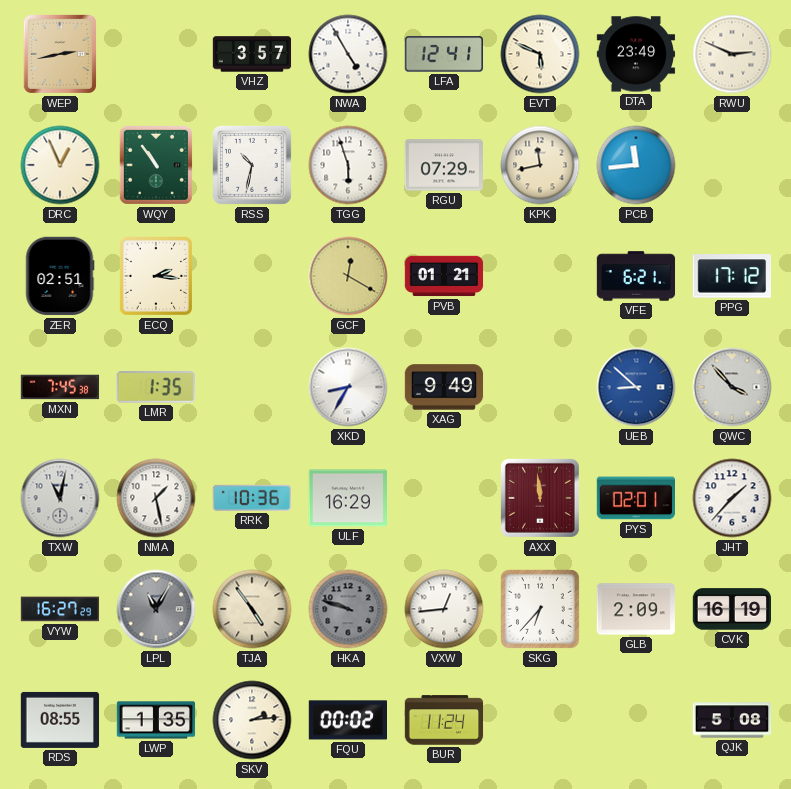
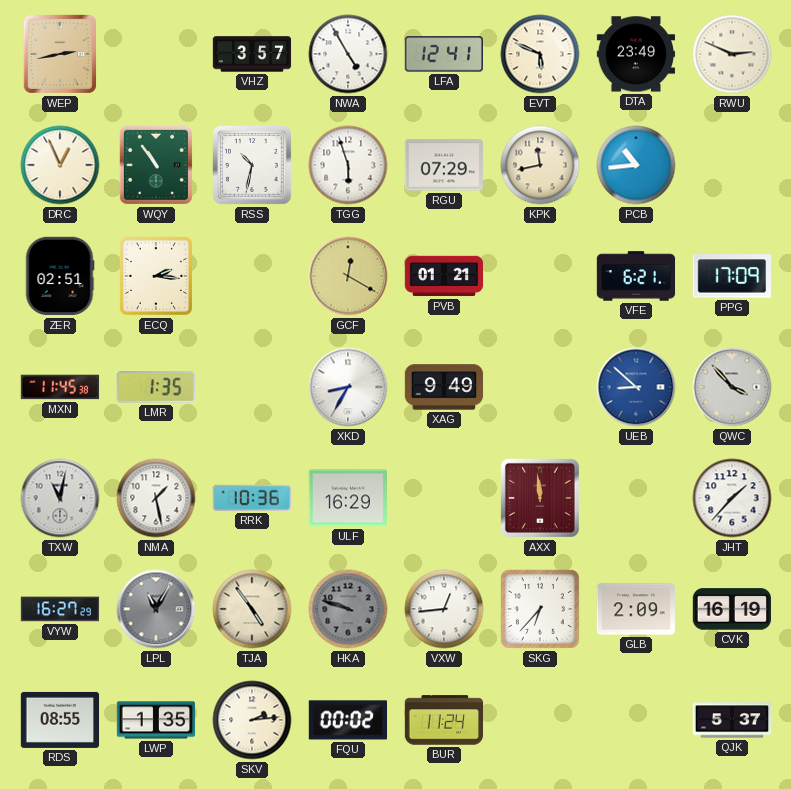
PCB: 11:44 -> 10:44 (636, 165)
PPG: 17:12 -> 17:09 (732, 276)
MXN: 7:45 -> 11:45 (60, 387)
PYS: 02:01 -> none (635, 498)
QJK: 5:08 -> 5:37 (732, 720)
